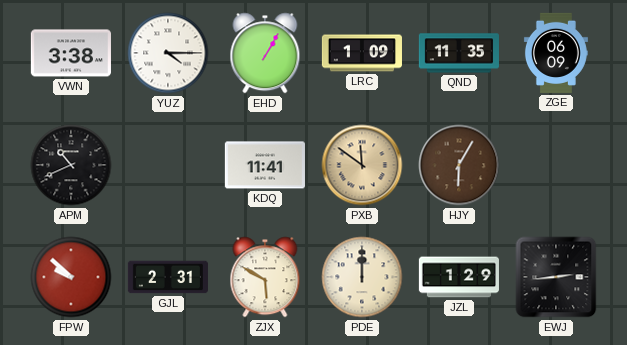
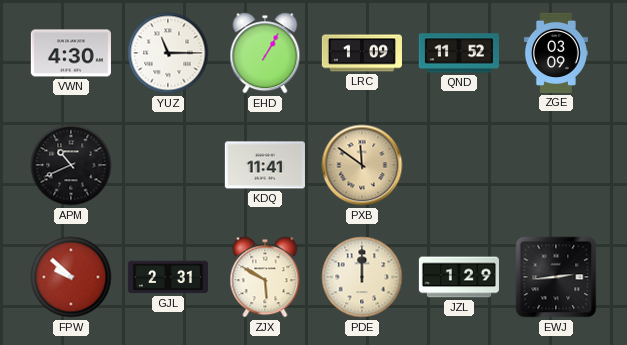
VWN: 3:38 -> 4:30 (71, 53)
YUZ: 4:15 -> 11:15 (168, 53)
QND: 11:35 -> 11:52 (459, 53)
ZGE: 06:09 -> 03:09 (556, 53)
HJY: 6:05 -> none (459, 165)
